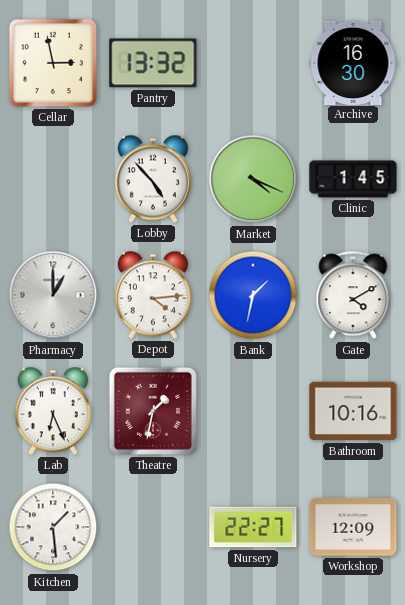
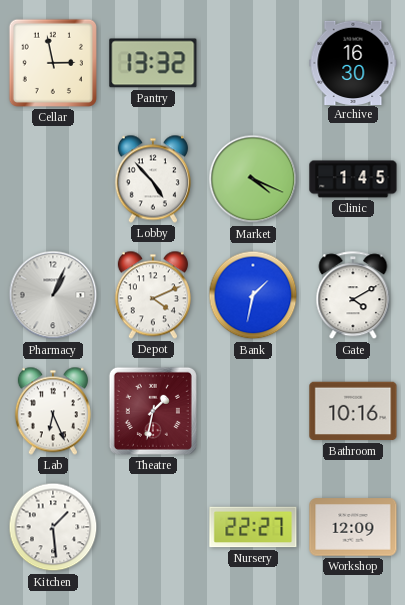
Pharmacy: 1:00 -> 1:04 (53, 295)
Depot: 4:14 -> 4:11 (153, 295)
